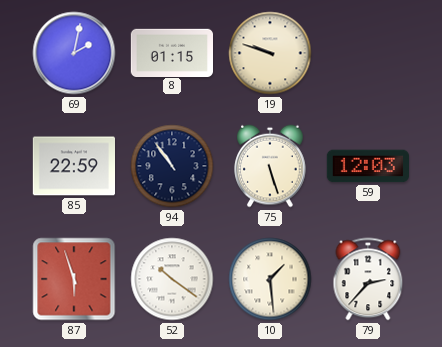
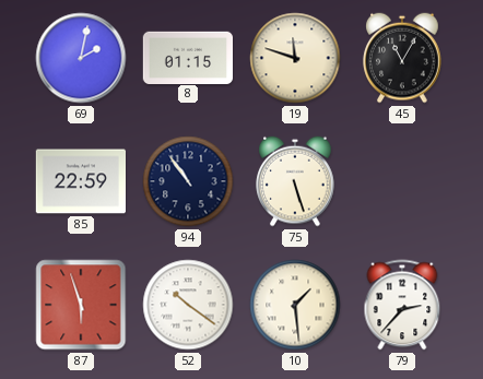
19: 9:48 -> 11:48 (295, 58)
45: none -> 11:05 (402, 58)
59: 12:03 -> none (367, 166)
